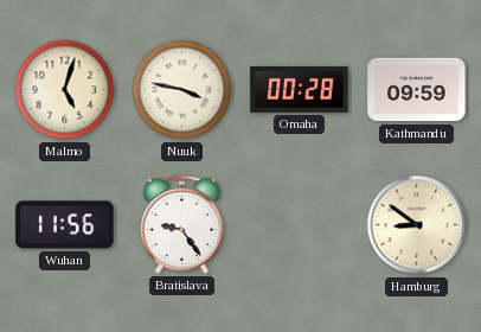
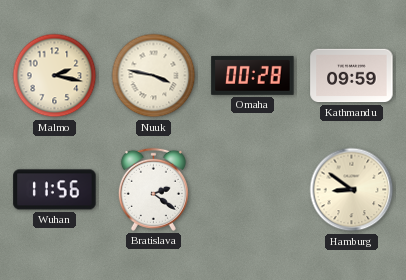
Malmo: 5:03 -> 2:17 (55, 76)
Bratislava: 9:24 -> 2:21 (153, 189)
